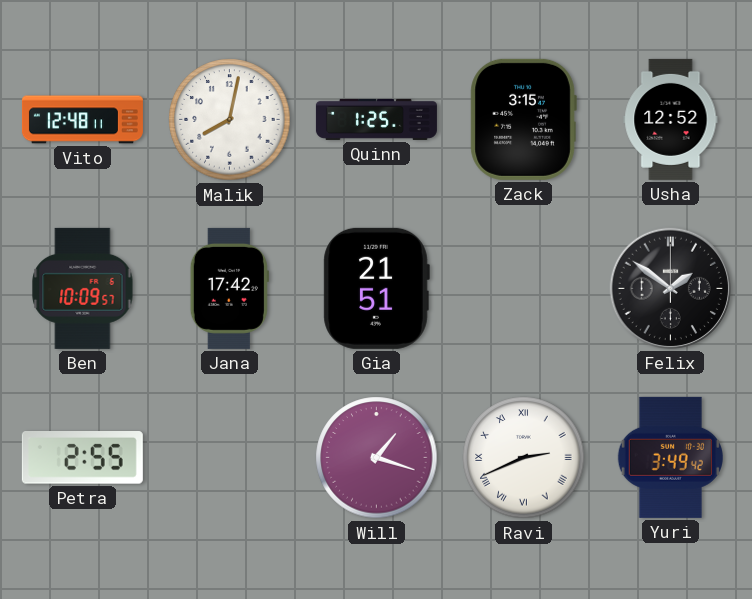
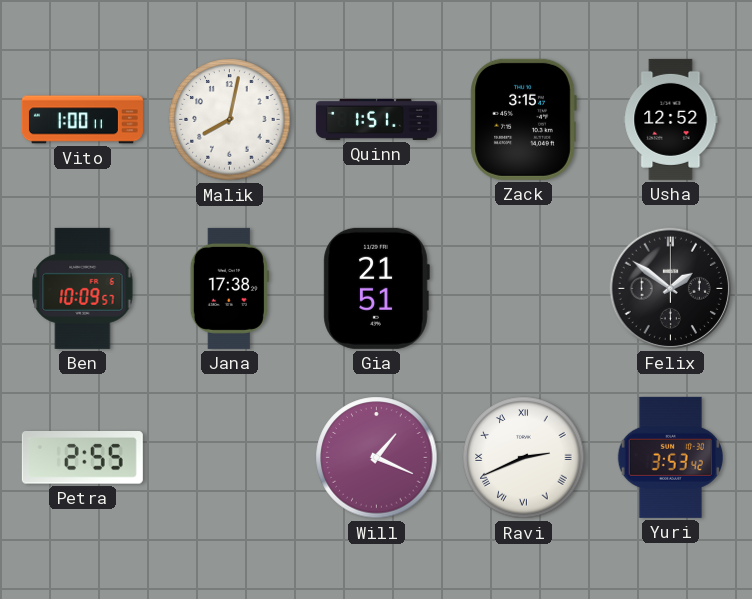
Vito: 12:48 -> 1:00 (82, 120)
Quinn: 1:25 -> 1:51 (376, 119)
Jana: 17:42 -> 17:38 (229, 288)
Will: 1:18 -> 1:19 (377, 458)
Yuri: 3:49 -> 3:53 (670, 457)
